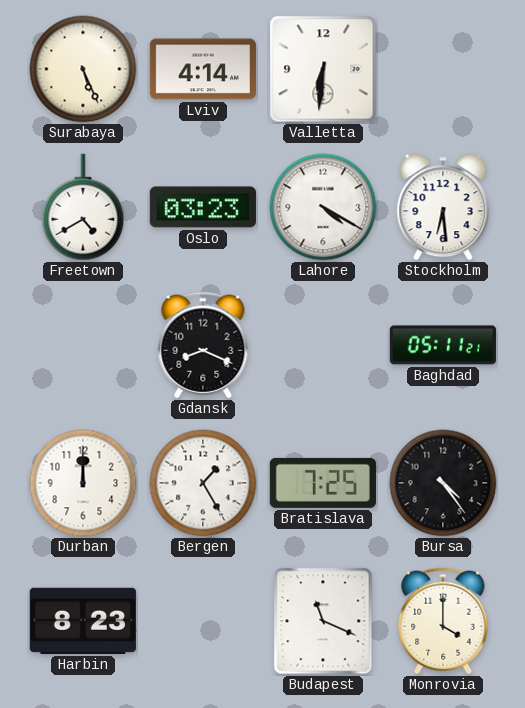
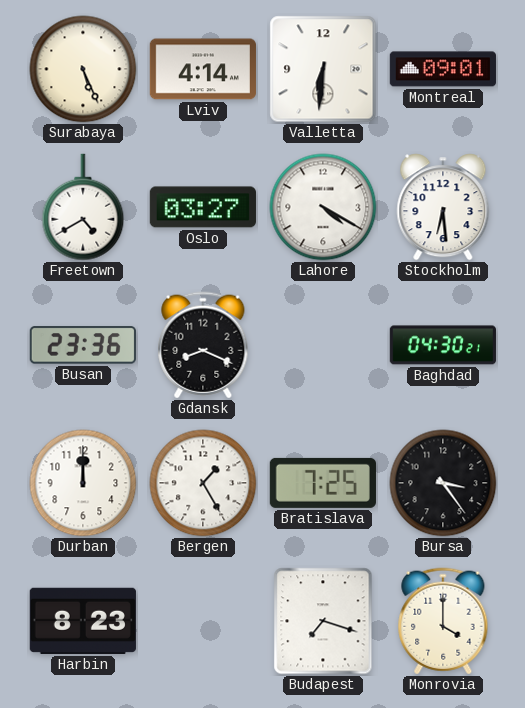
Montreal: none -> 09:01 (443, 69)
Oslo: 03:23 -> 03:27 (203, 207)
Busan: none -> 23:36 (83, 345)
Baghdad: 05:11 -> 04:30 (443, 345)
Bursa: 4:24 -> 3:24 (443, 483)
Budapest: 11:19 -> 7:18 (323, 621)
